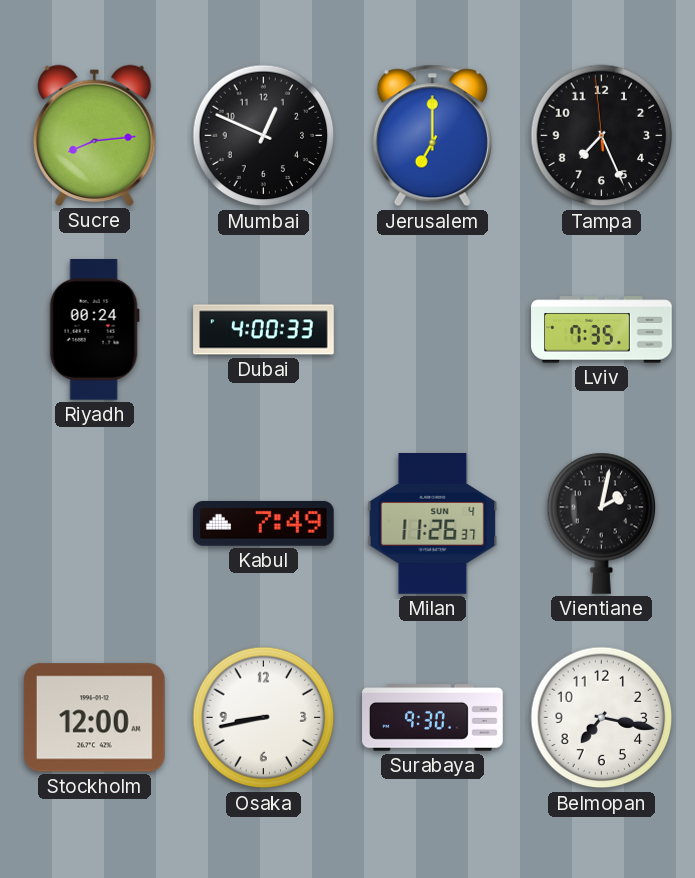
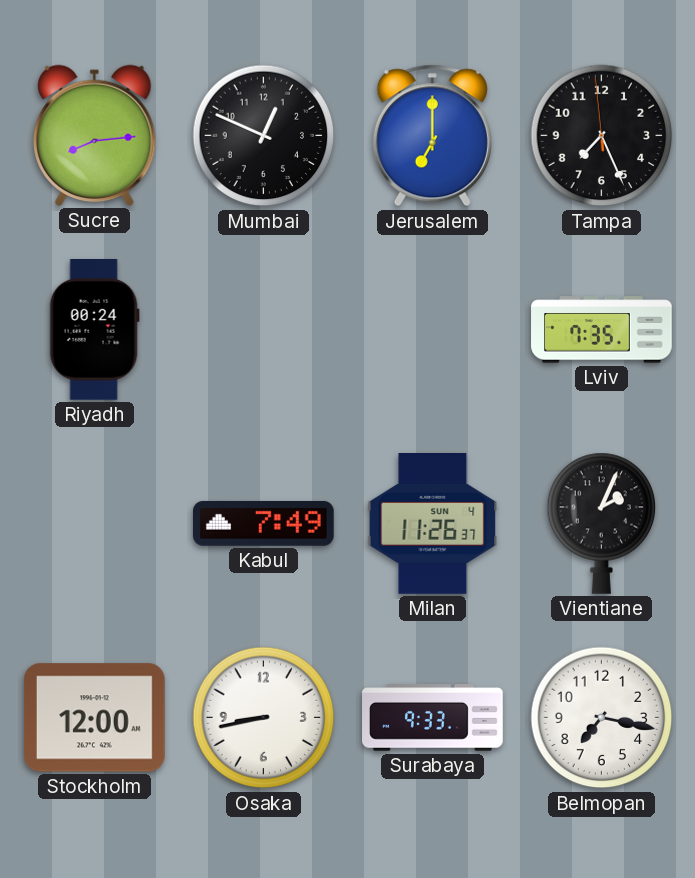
Dubai: 4:00 -> none (264, 330)
Vientiane: 2:02 -> 2:04 (602, 523)
Surabaya: 9:30 -> 9:33 (433, 718)
